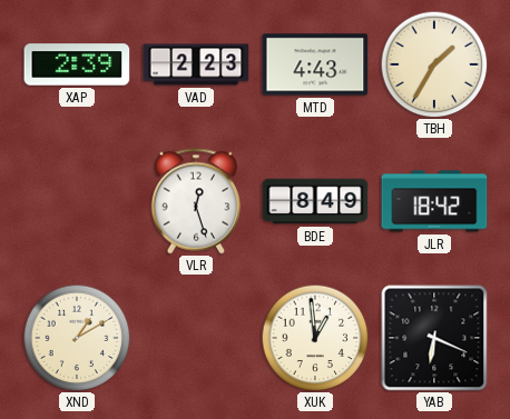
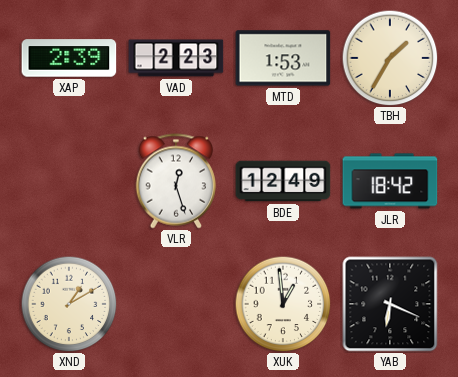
MTD: 4:43 -> 1:53 (283, 58)
BDE: 8:49 -> 12:49 (283, 181)
